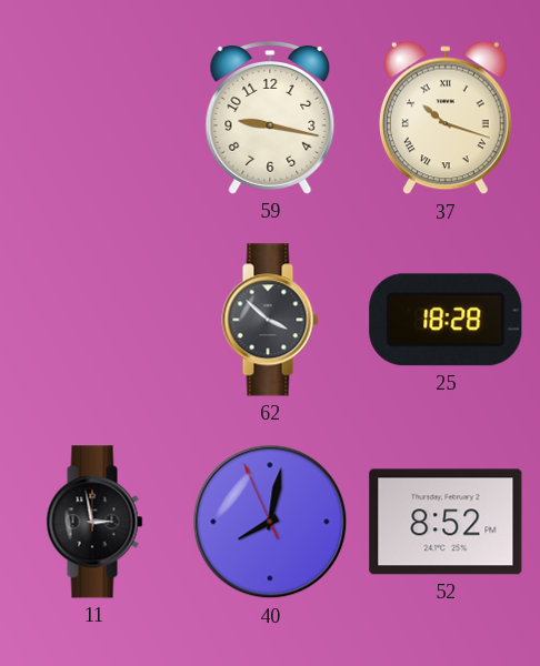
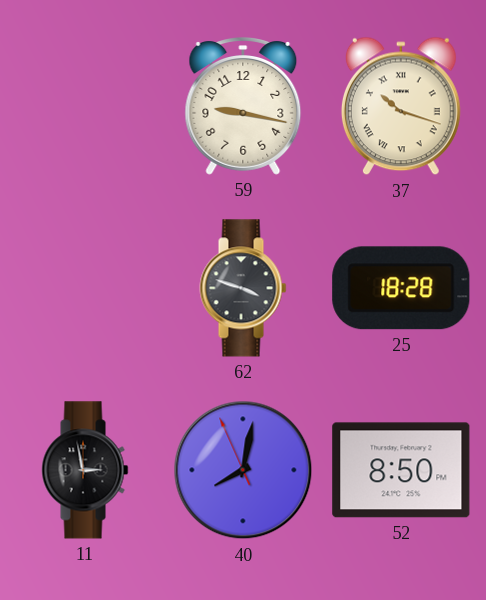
62: 3:52 -> 3:48 (243, 288)
52: 8:52 -> 8:50 (401, 470)
